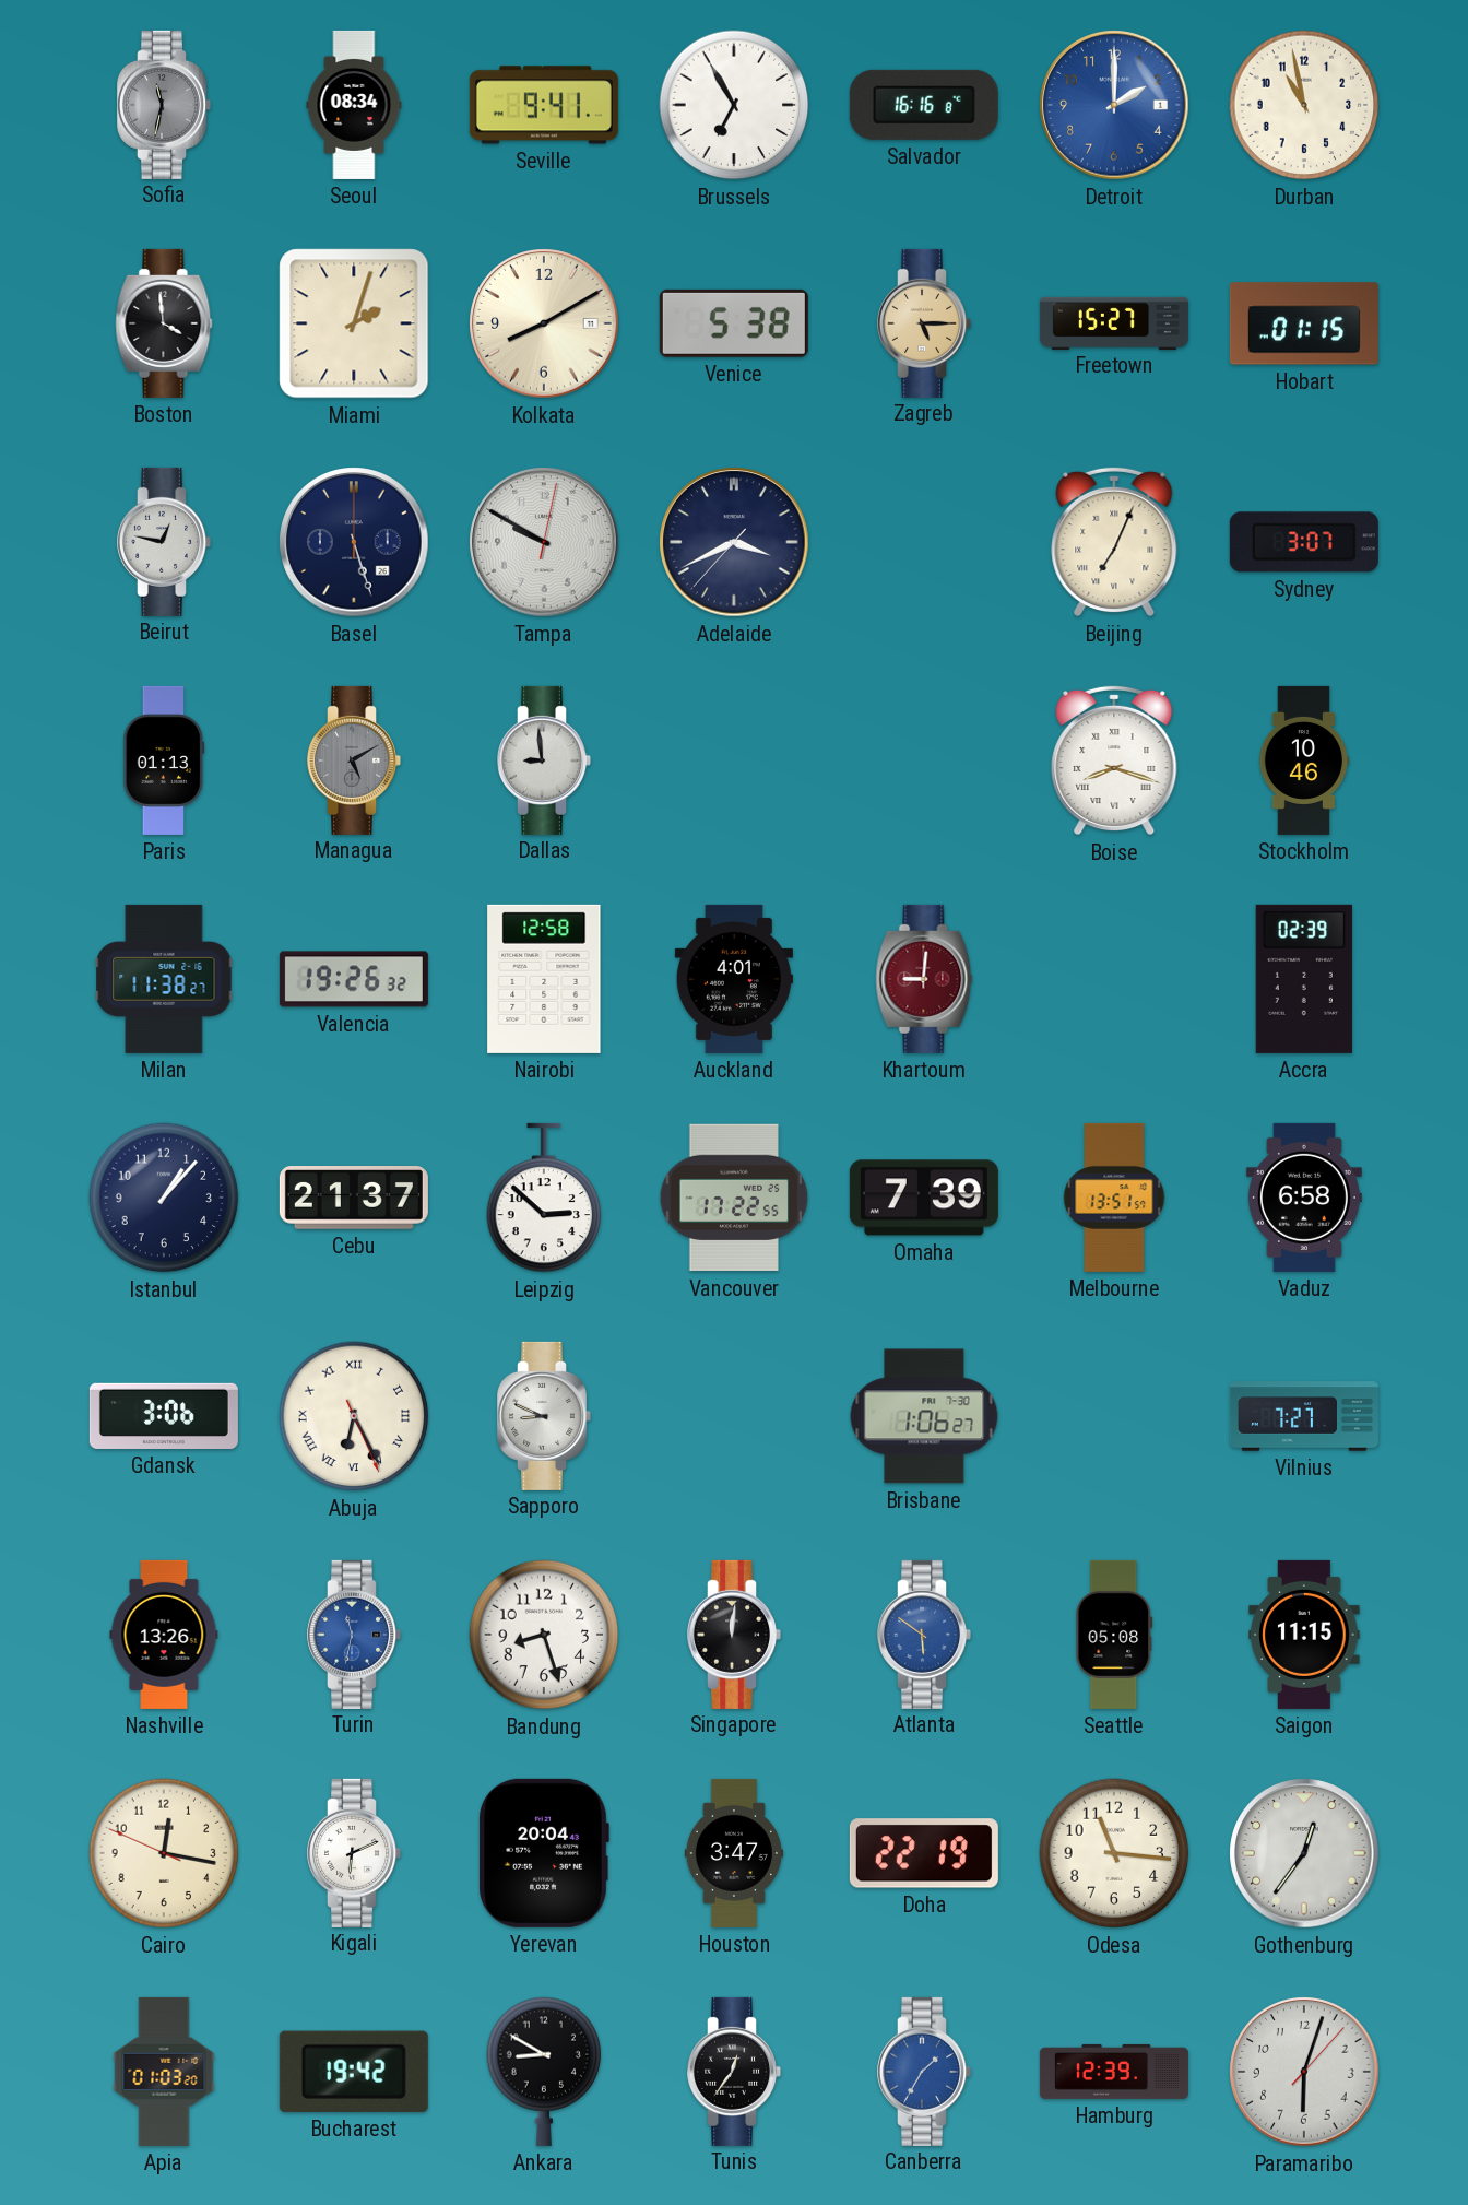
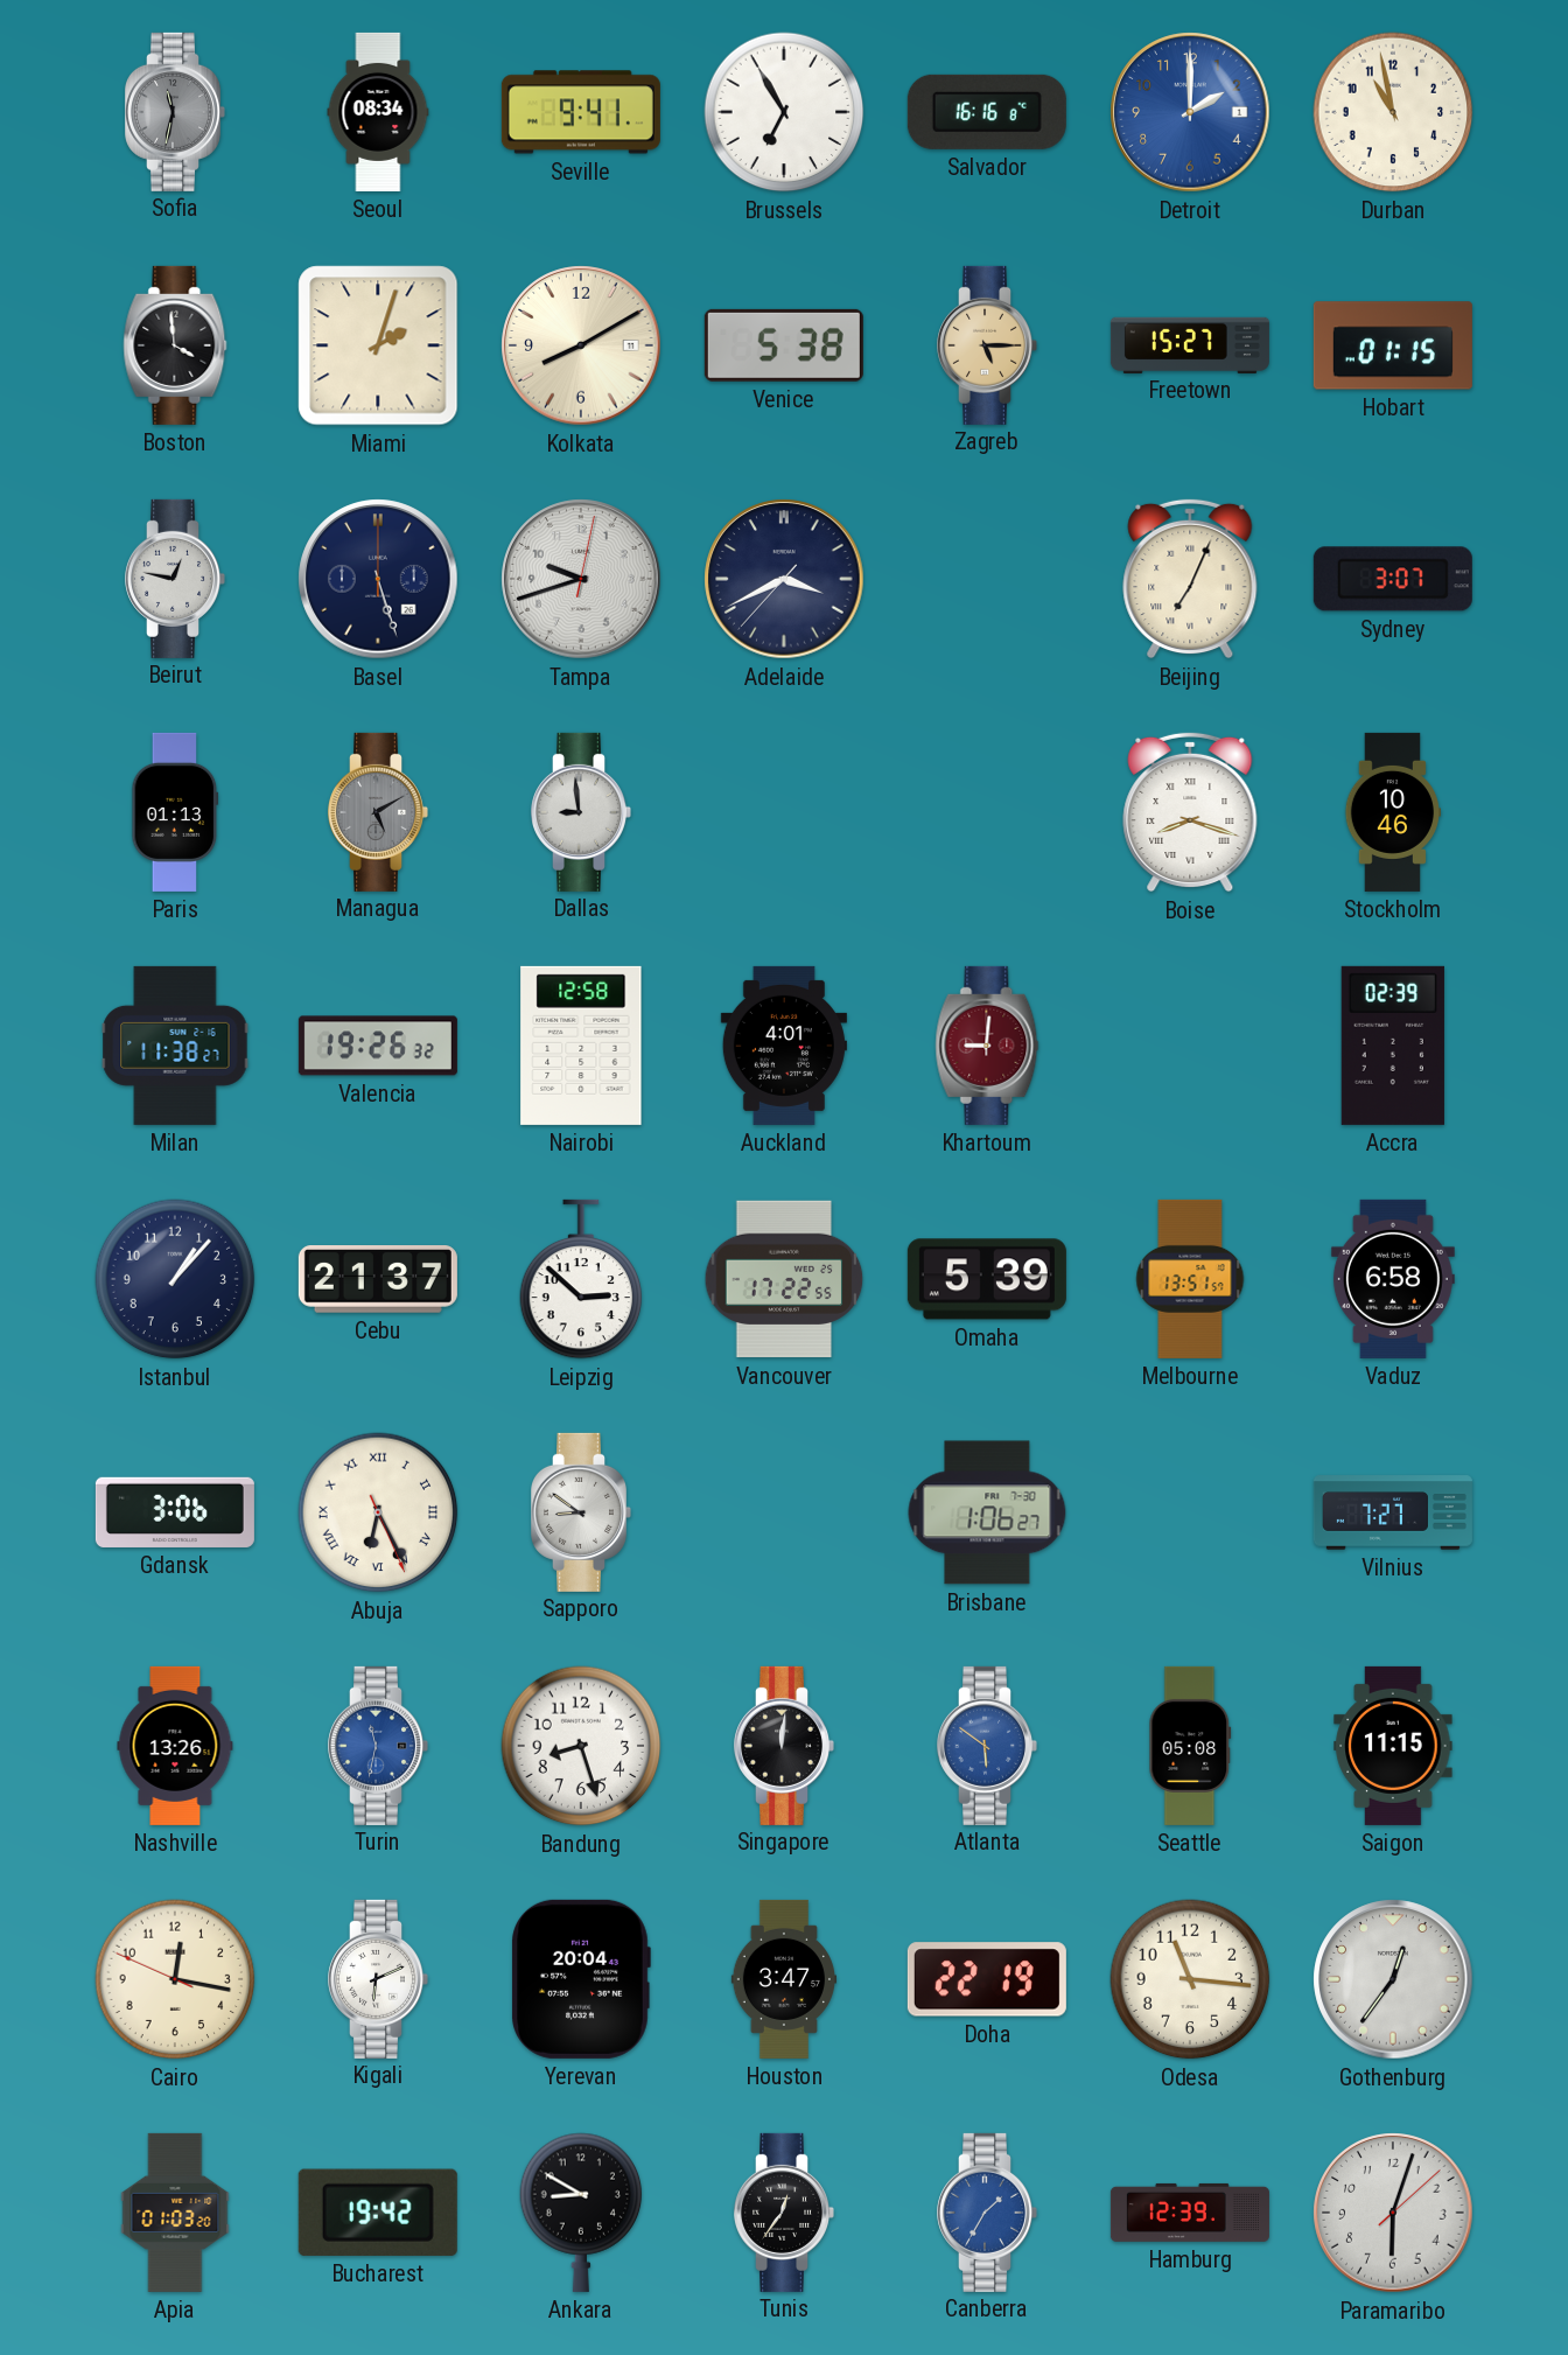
Tampa: 9:50 -> 9:42 (581, 579)
Omaha: 7:39 -> 5:39 (987, 1279)
Sapporo: 8:49 -> 8:51 (581, 1512)
Paramaribo: 6:03:07 -> 6:03:08 (1393, 2213)
